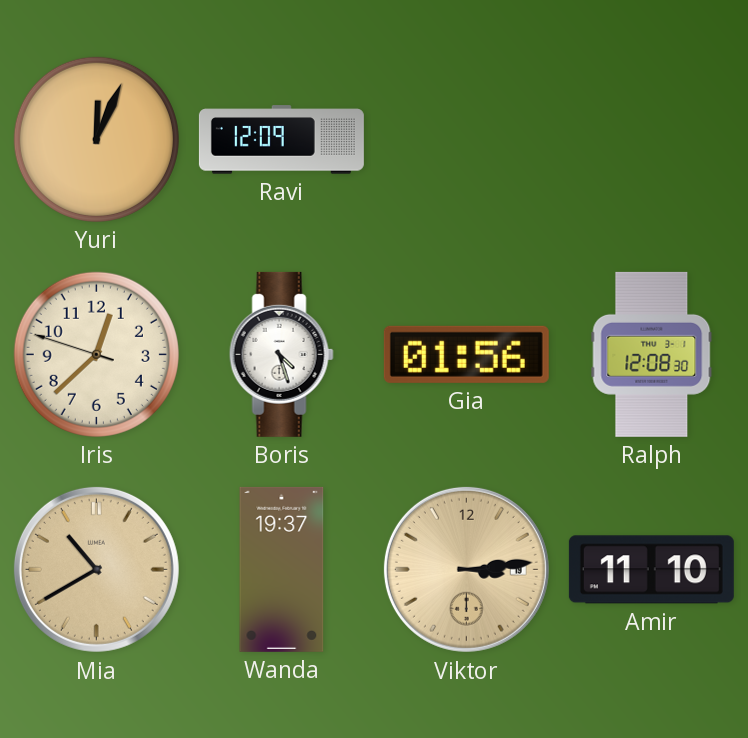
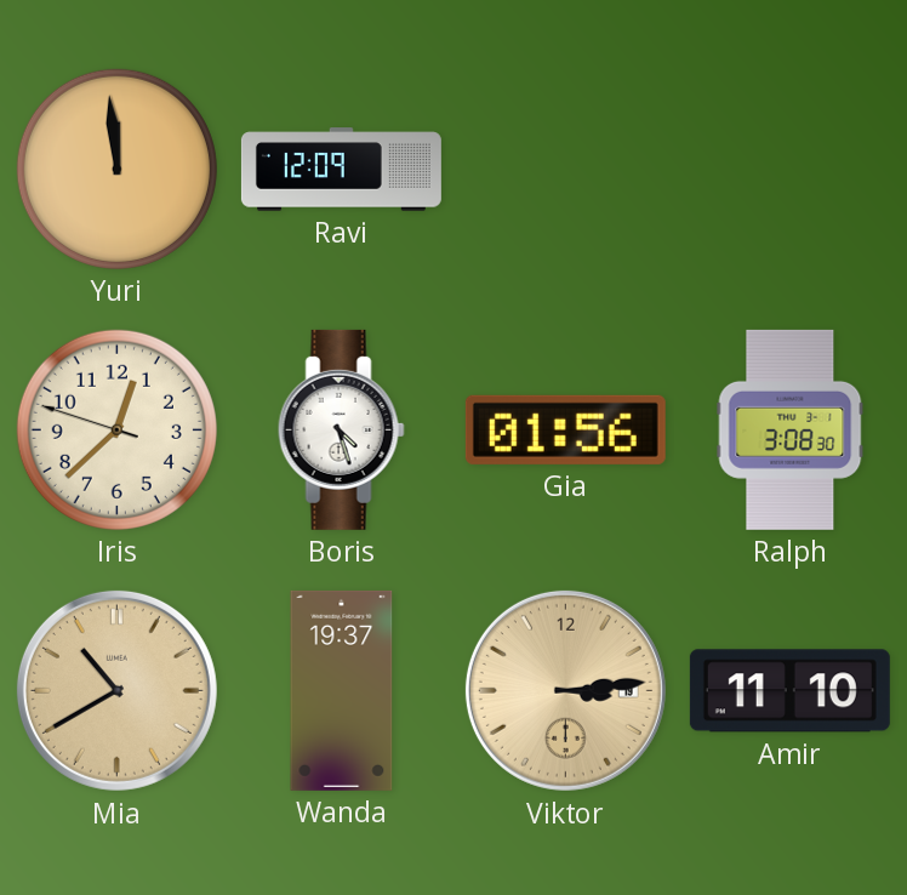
Yuri: 12:04 -> 11:59 (116, 169)
Ralph: 12:08 -> 3:08 (791, 429)
